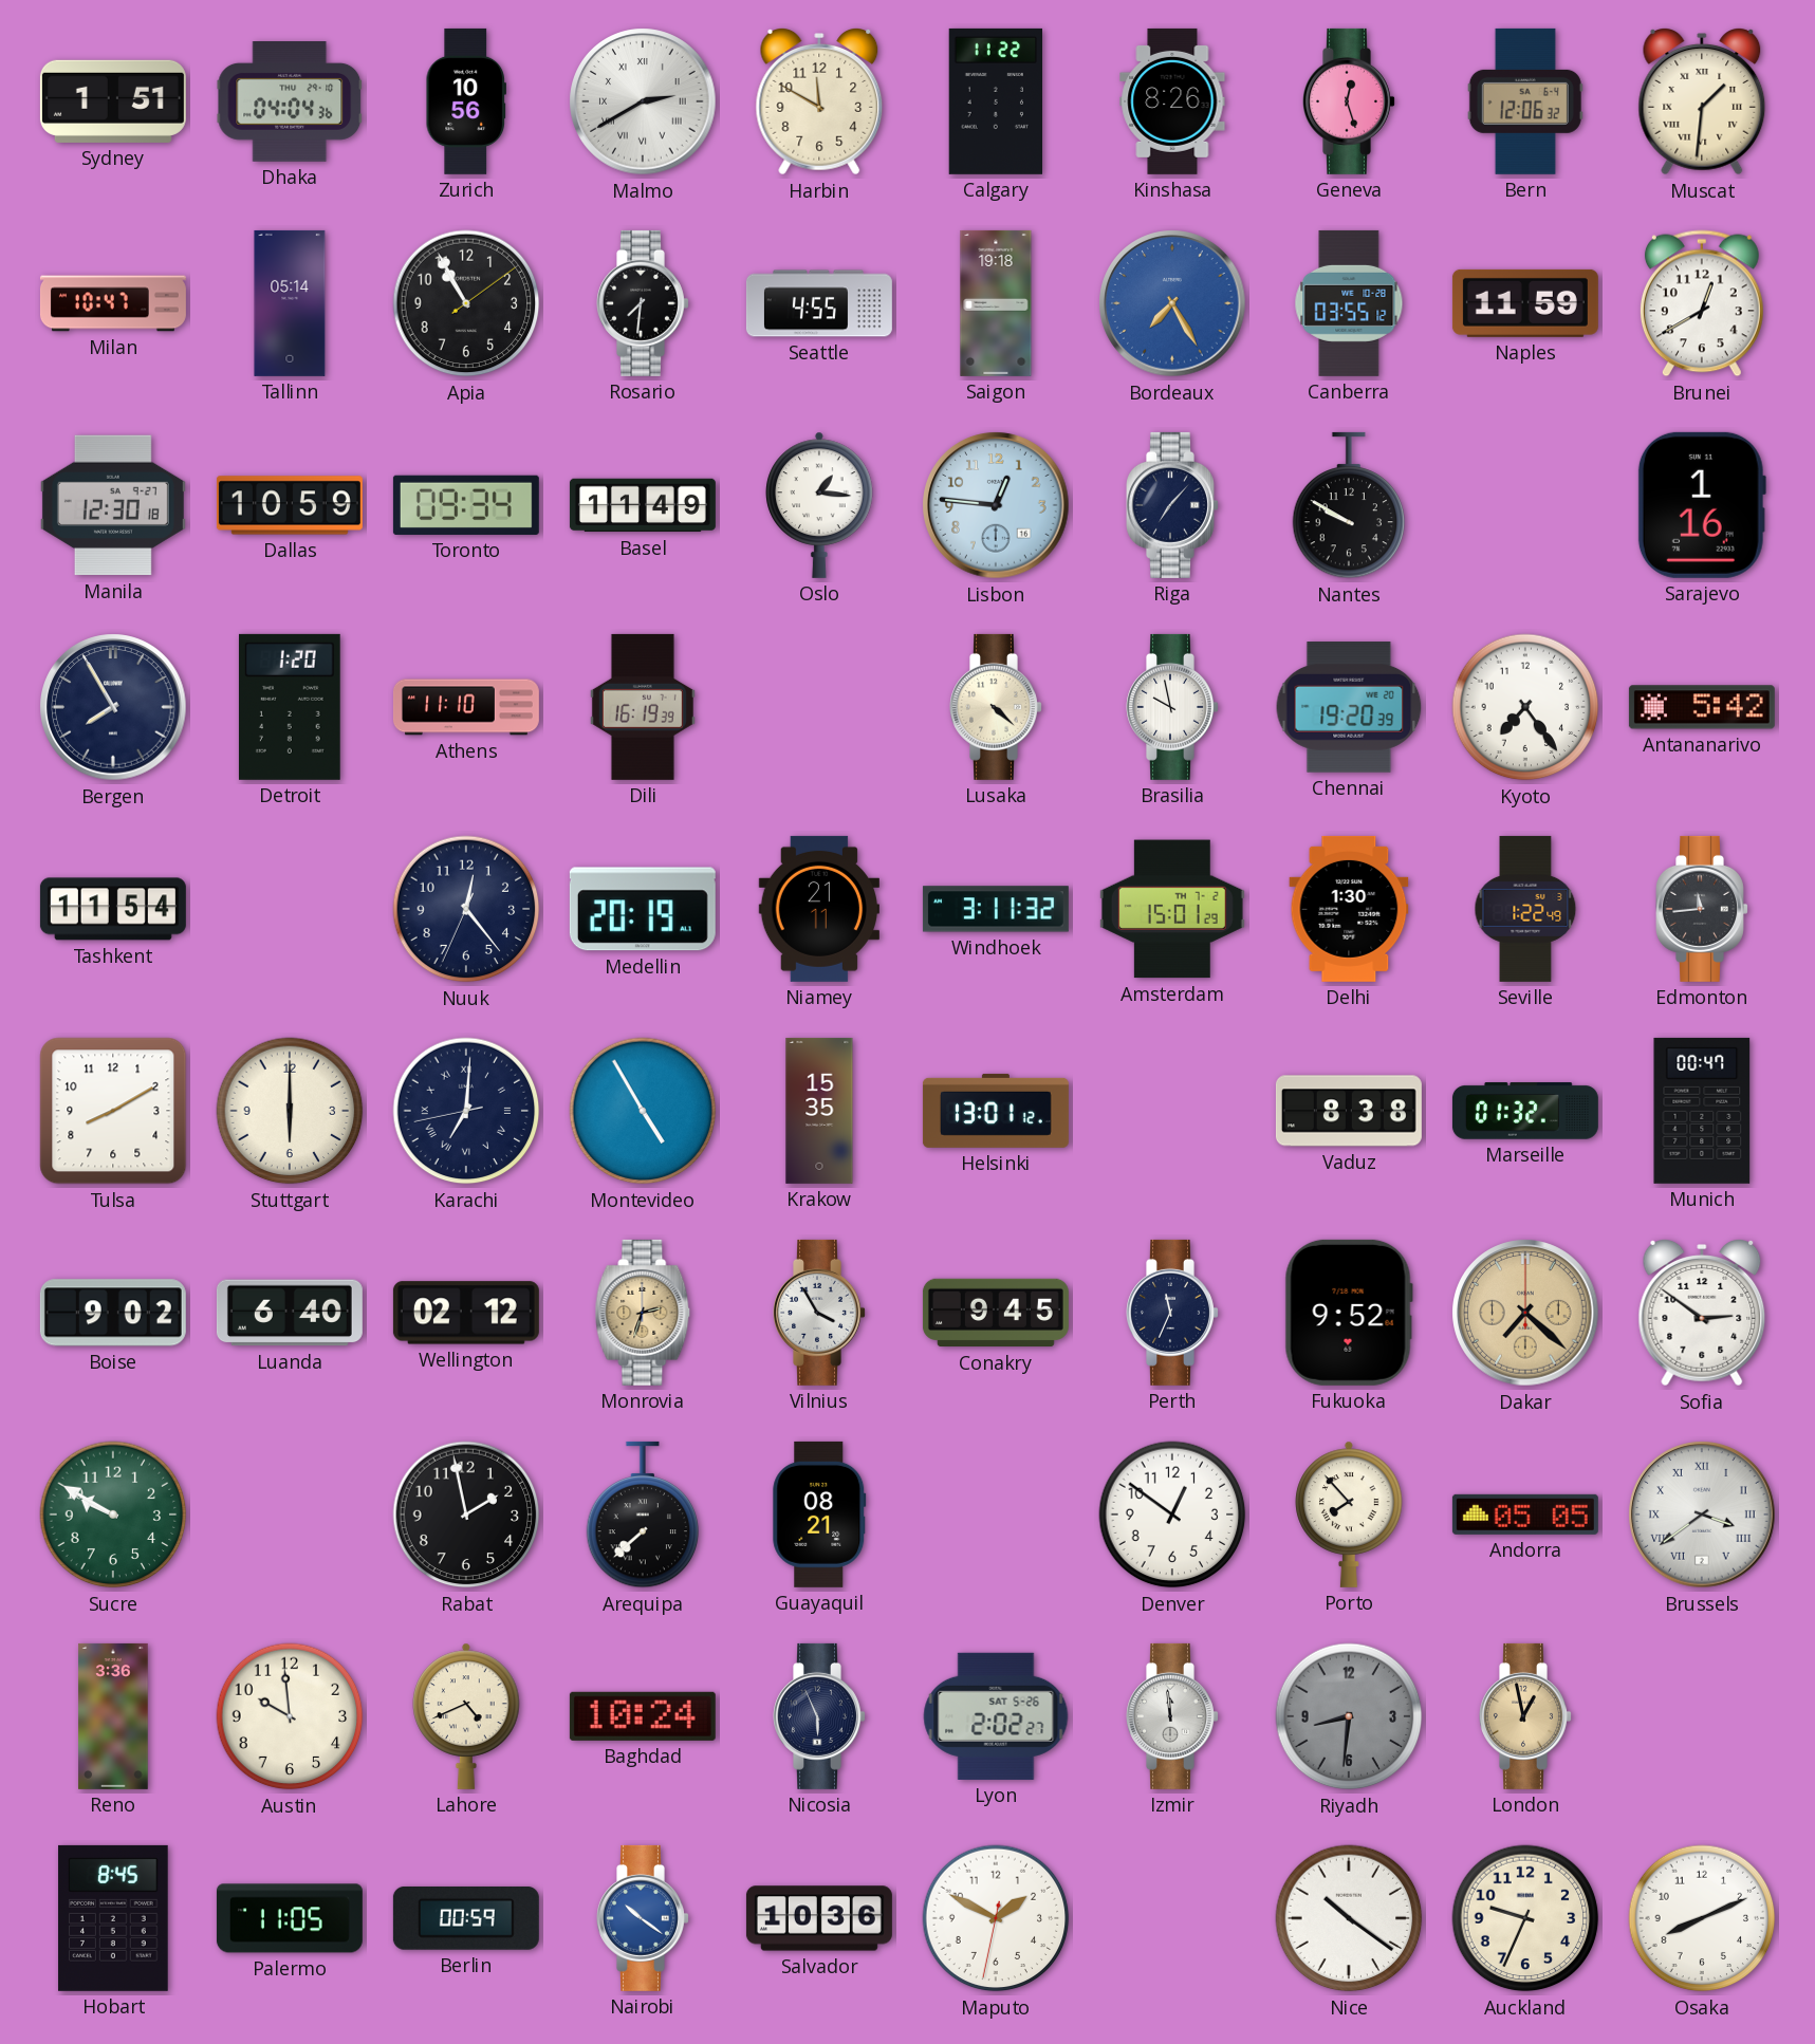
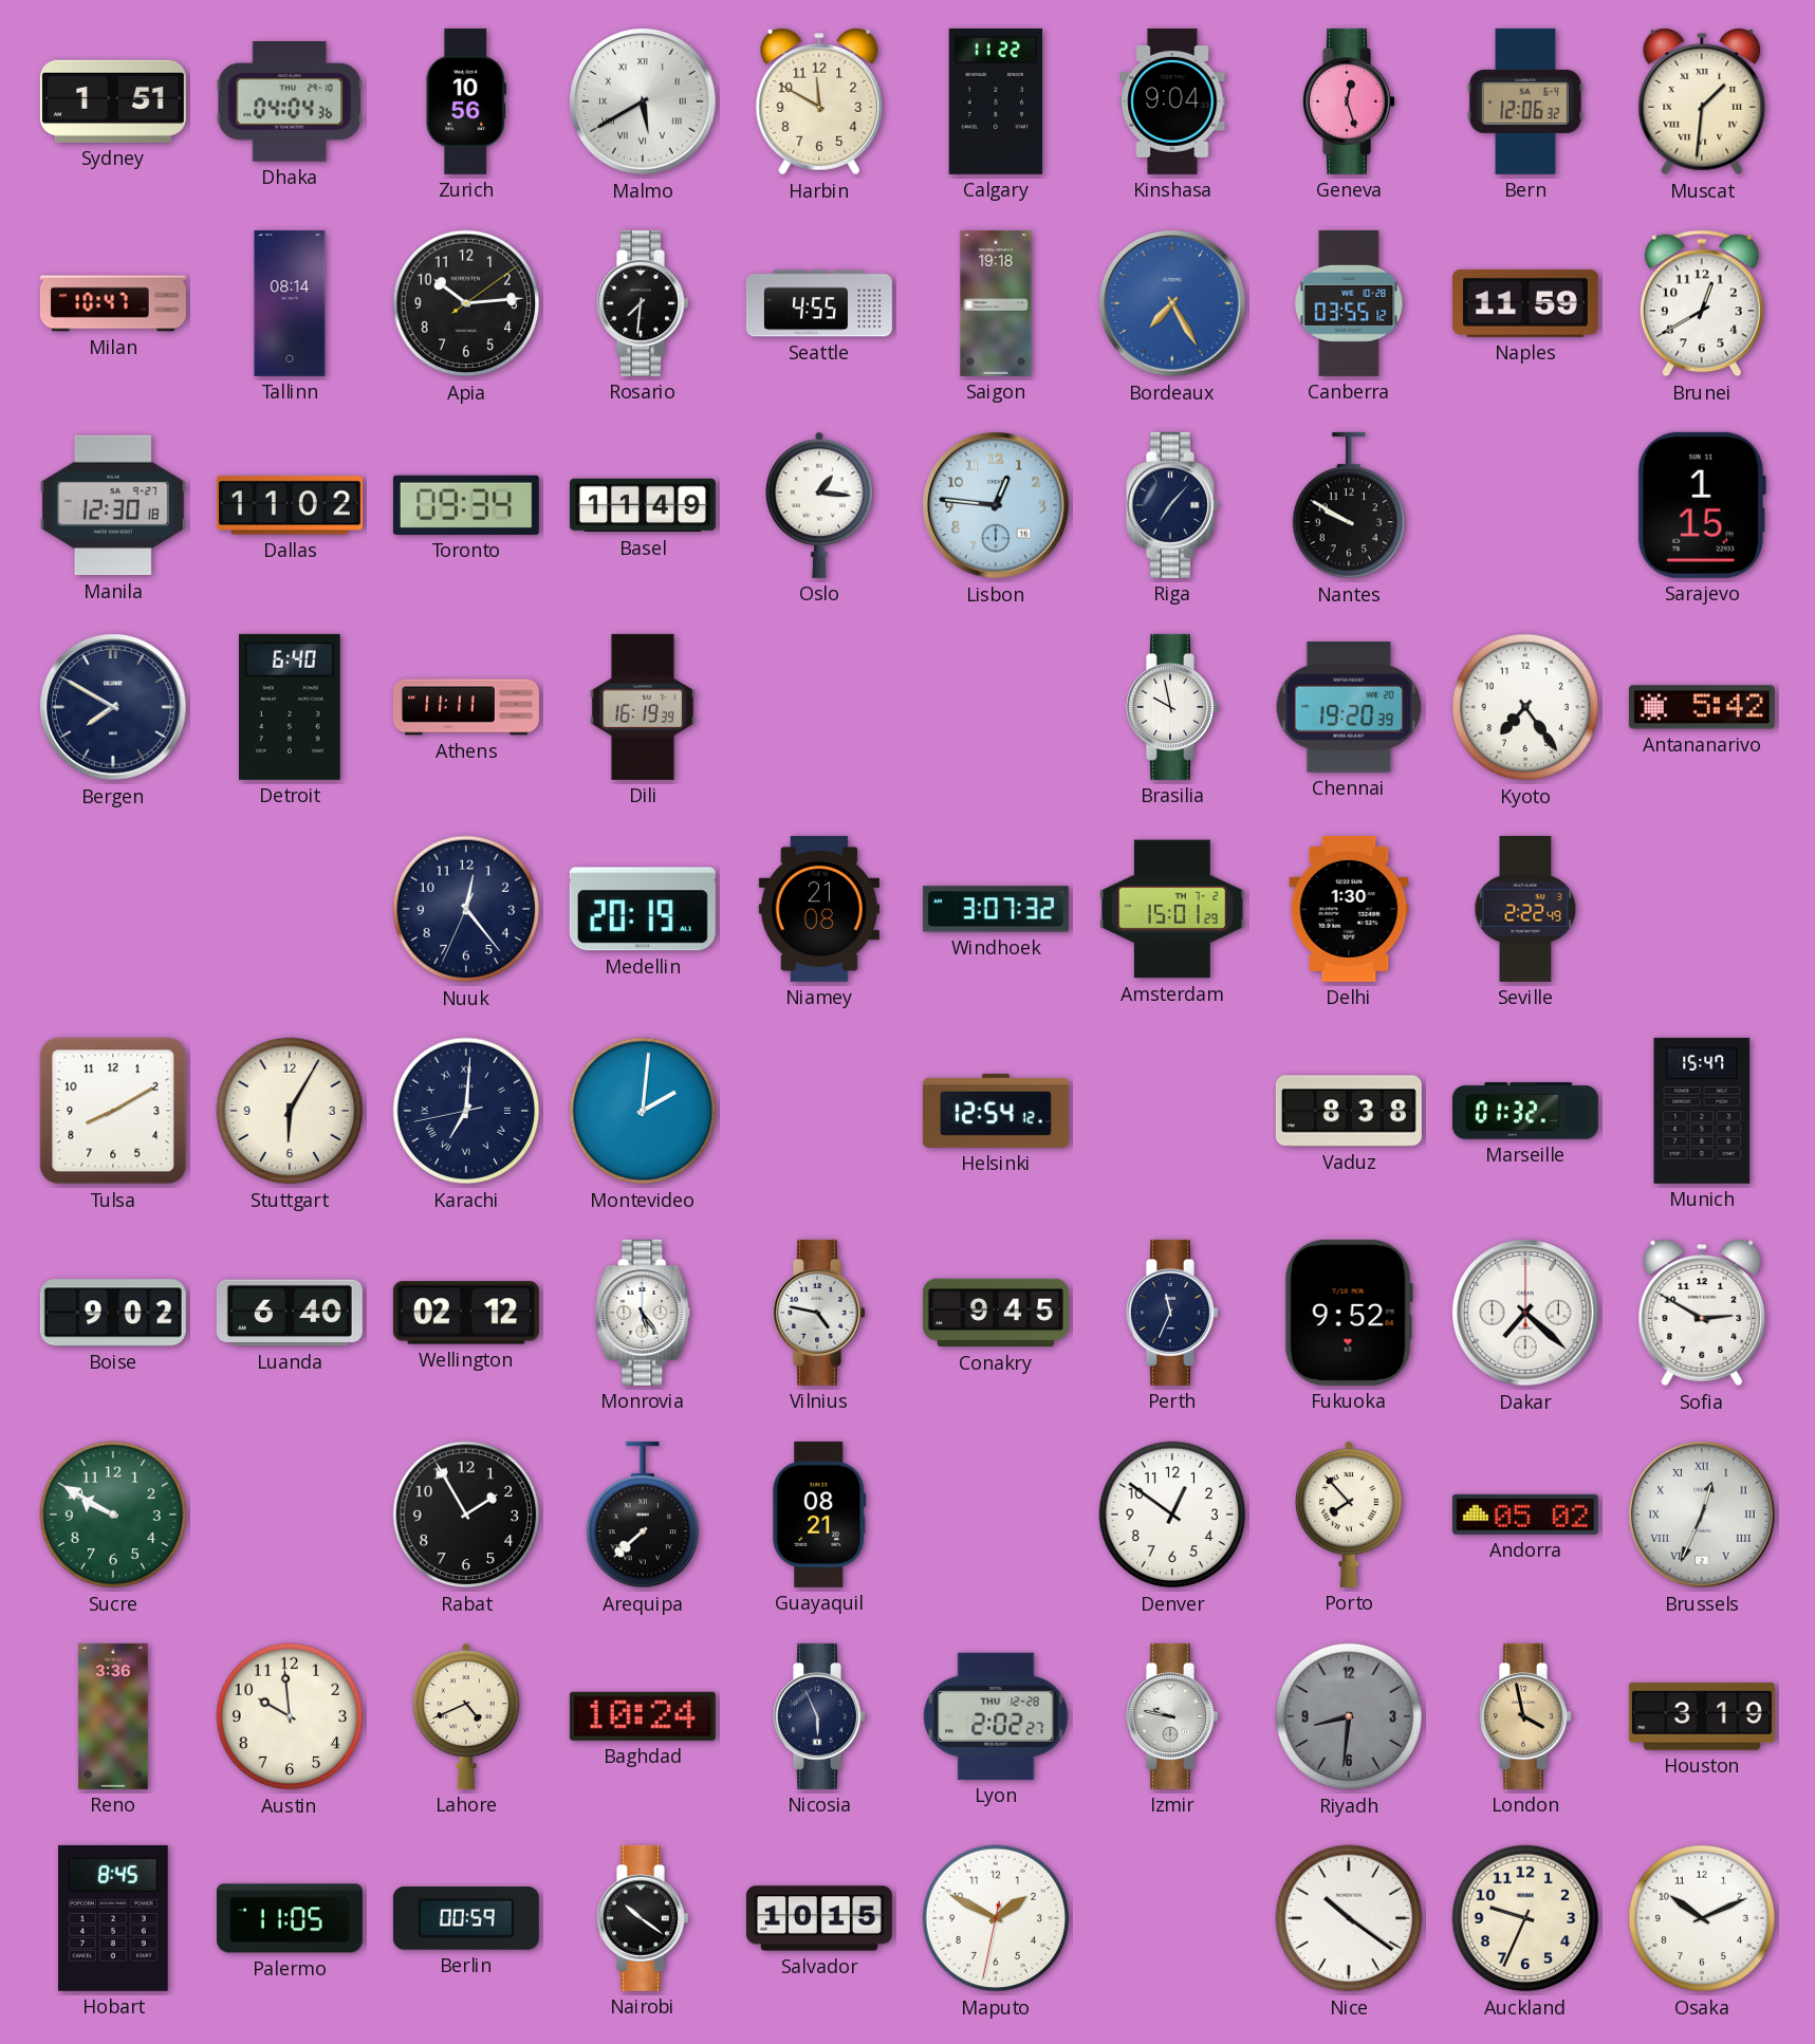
Malmo: 2:40 -> 5:40 (643, 101)
Kinshasa: 8:26 -> 9:04 (1172, 101)
Tallinn: 05:14 -> 08:14 (290, 303)
Apia: 10:55 -> 10:14 (466, 303)
Dallas: 10:59 -> 11:02 (290, 505)
Sarajevo: 1:16 -> 1:15 (1702, 505)
Bergen: 7:55 -> 7:50 (113, 707)
Detroit: 1:20 -> 6:40 (290, 707)
Athens: 11:10 -> 11:11 (466, 707)
Lusaka: 4:22 -> none (997, 707)
Tashkent: 11:54 -> none (113, 909)
Niamey: 21:11 -> 21:08 (819, 909)
Windhoek: 3:11 -> 3:07 (996, 909)
Seville: 1:22 -> 2:22 (1525, 909)
Edmonton: 11:44 -> none (1703, 909)
Stuttgart: 6:00 -> 6:05 (290, 1111)
Montevideo: 4:55 -> 2:01 (643, 1111)
Krakow: 15:35 -> none (819, 1111)
Helsinki: 13:01 -> 12:54 (996, 1111)
Munich: 00:47 -> 15:47 (1702, 1111)
Monrovia: 2:33 -> 5:24 (643, 1313)
Monrovia dial: champagne -> white (643, 1313)
Vilnius: 3:55 -> 4:47 (820, 1313)
Dakar dial: champagne -> white (1525, 1313)
Sofia: 2:51 -> 2:50 (1702, 1314)
Rabat: 1:58 -> 1:55 (466, 1515)
Andorra: 05:05 -> 05:02 (1525, 1515)
Brussels: 3:39 -> 12:34 (1702, 1515)
Lyon date: SAT 5-26 -> THU 12-28 (996, 1716)
Izmir: 11:59 -> 9:47 (1173, 1716)
London: 12:58 -> 3:58 (1526, 1716)
Houston: none -> 3:19 (1702, 1717)
Nairobi dial: blue -> black (644, 1918)
Salvador: 10:36 -> 10:15 (819, 1918)
Osaka: 8:11 -> 10:11 (1702, 1918)
